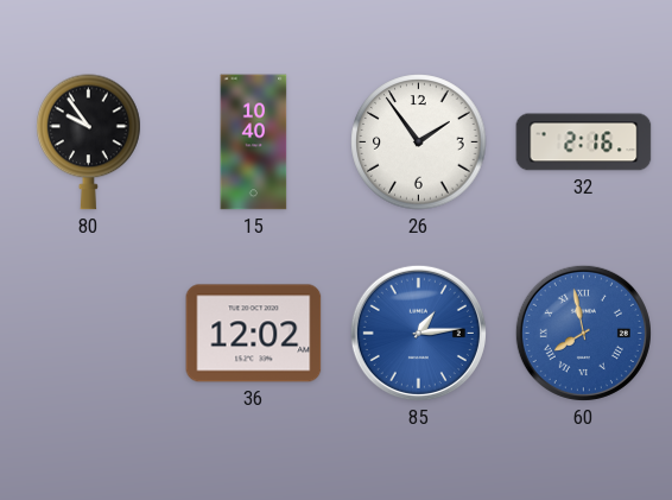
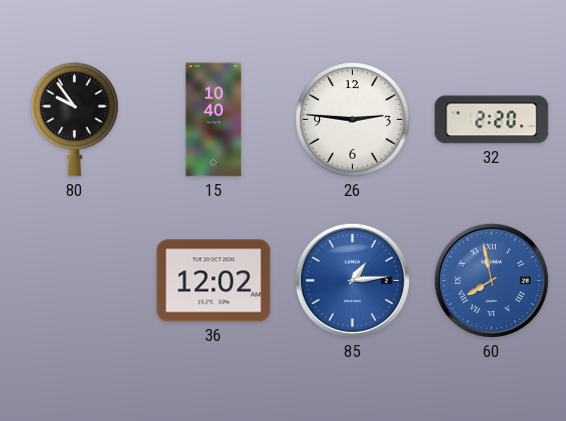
26: 1:54 -> 2:46 (353, 120)
32: 2:16 -> 2:20 (492, 120)
